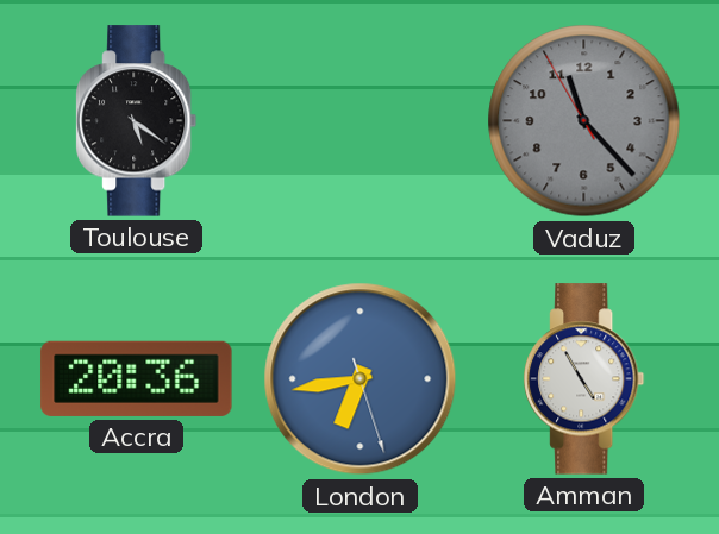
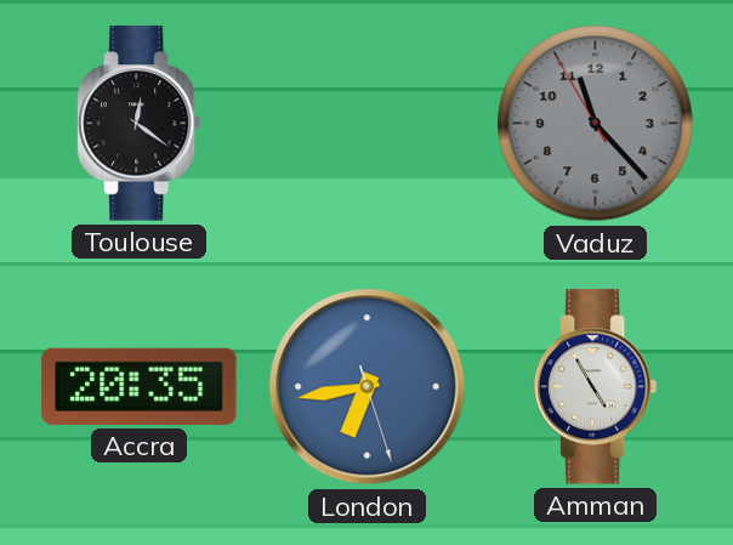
Toulouse: 5:21 -> 12:21 (140, 124)
Accra: 20:36 -> 20:35 (140, 386)
